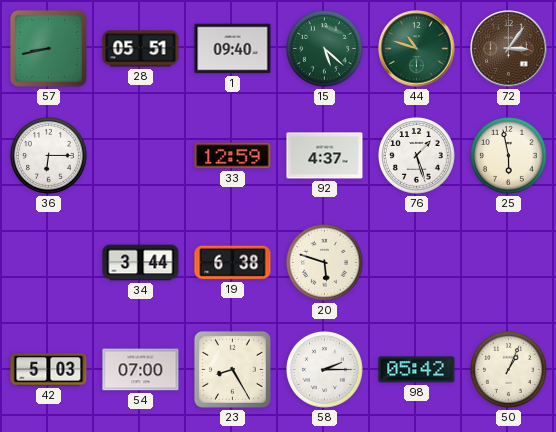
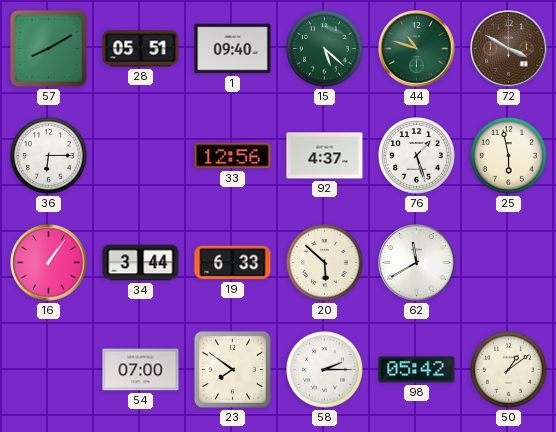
57: 8:43 -> 8:10 (48, 48)
72: 3:06 -> 3:50 (509, 49)
33: 12:59 -> 12:56 (233, 156)
16: none -> 1:06 (49, 263)
19: 6:38 -> 6:33 (233, 263)
20: 5:48 -> 5:52 (325, 263)
62: none -> 11:40 (417, 263)
42: 5:03 -> none (49, 370)
23: 8:25 -> 7:51 (232, 369)
50: 1:04 -> 1:09 (509, 370)
